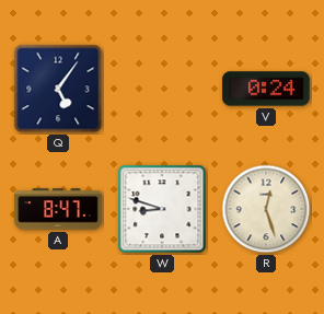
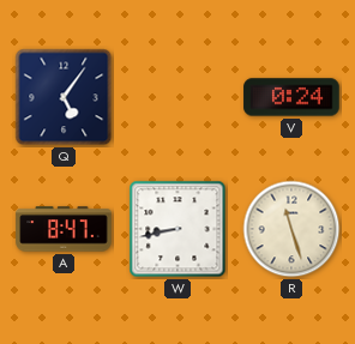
W: 8:48 -> 8:43 (177, 229)
R: 12:27 -> 11:27 (291, 229)
